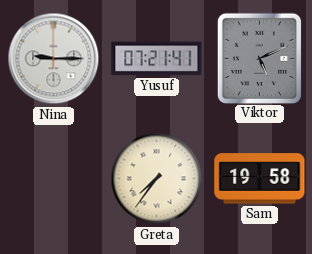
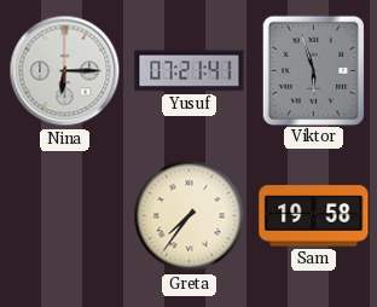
Nina: 9:15 -> 6:15 (65, 71)
Viktor: 5:11 -> 5:57 (313, 70)
